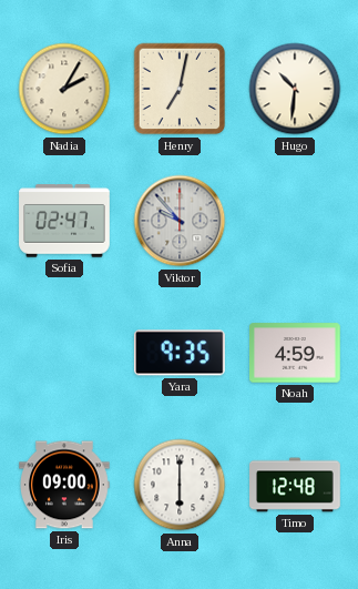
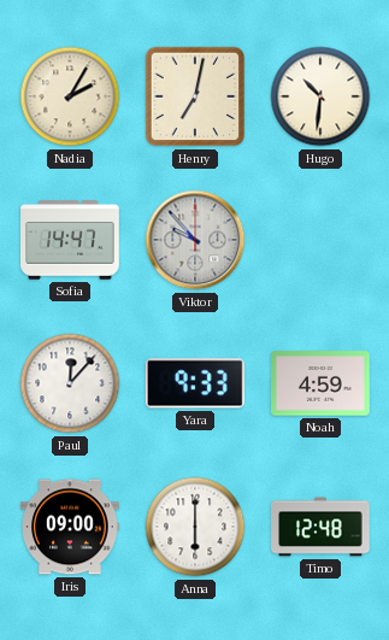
Sofia: 02:47 -> 14:47 (70, 240)
Paul: none -> 12:07 (70, 383)
Yara: 9:35 -> 9:33 (195, 383)
